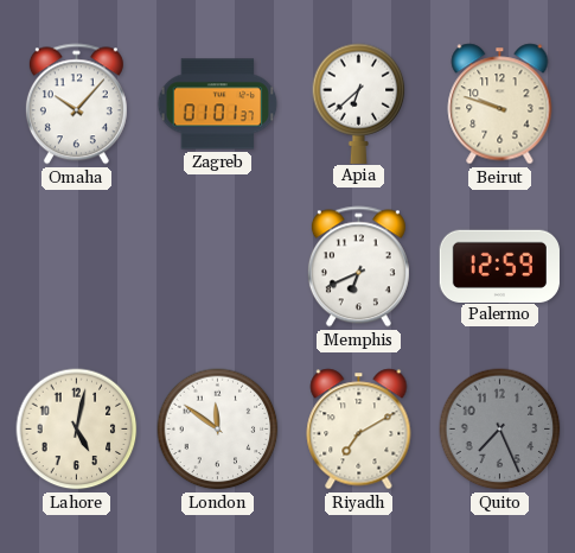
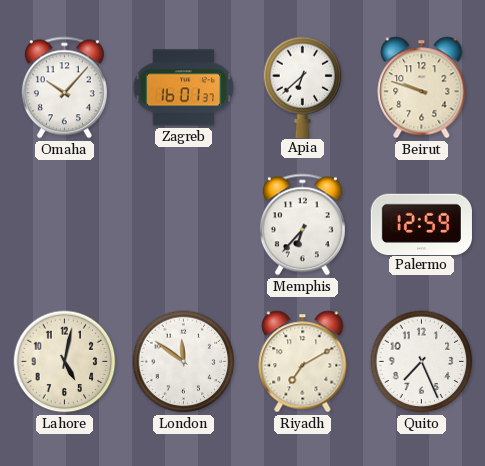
Zagreb: 01:01 -> 16:01 (184, 88)
Memphis: 6:41 -> 6:37 (302, 225)
Quito dial: grey -> white (422, 362)
